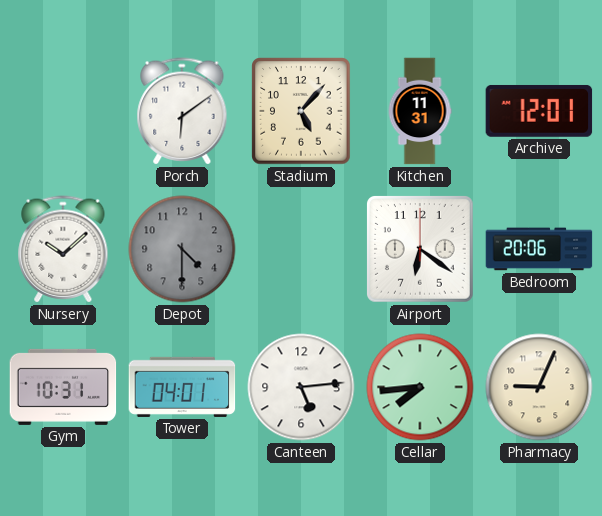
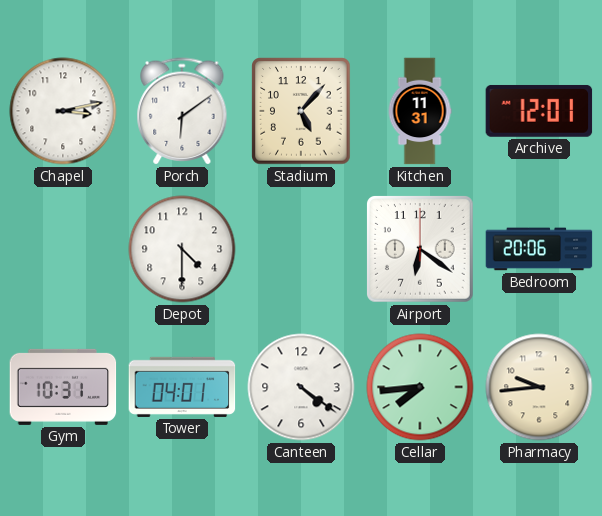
Chapel: none -> 3:13 (63, 111)
Nursery: 10:08 -> none (63, 249)
Depot dial: grey -> white (182, 249)
Canteen: 5:14 -> 4:21 (301, 387)
Pharmacy: 9:04 -> 9:44 (539, 387)
